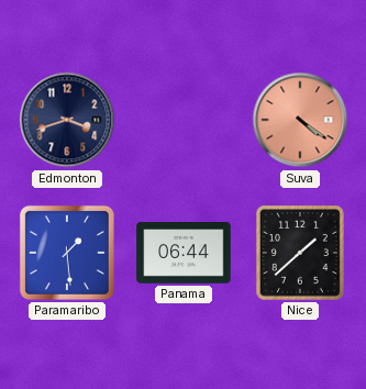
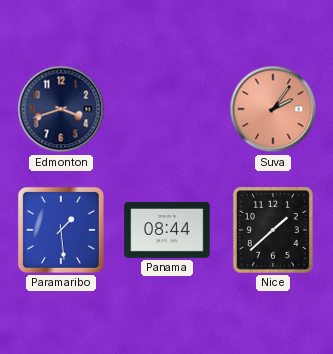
Suva: 4:21 -> 2:06 (273, 109)
Panama: 06:44 -> 08:44 (167, 231)
